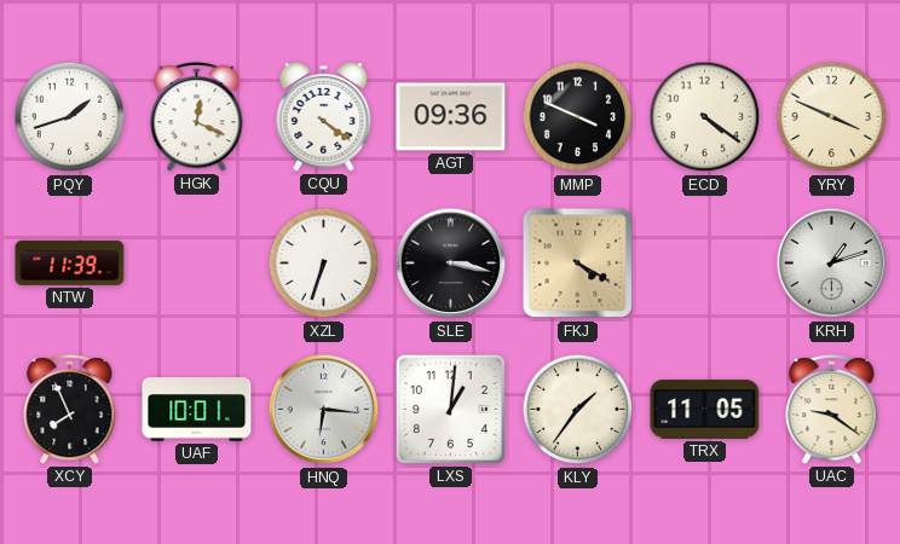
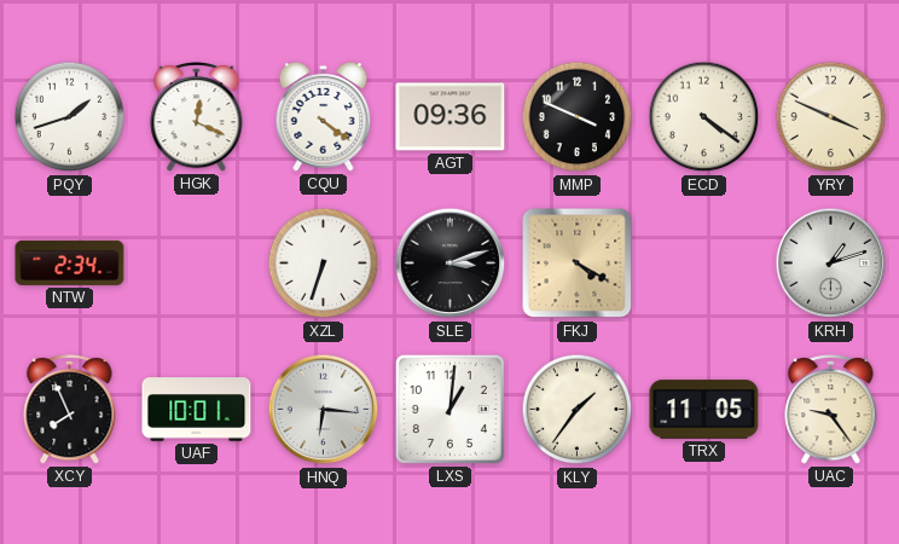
NTW: 11:39 -> 2:34 (70, 262)
SLE: 3:17 -> 3:12 (451, 264)
UAC: 9:21 -> 9:24 (831, 410)
